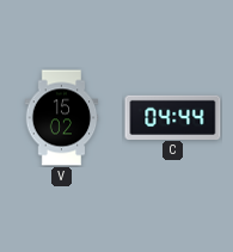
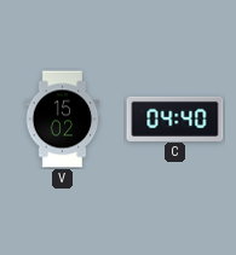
C: 04:44 -> 04:40 (175, 118)
